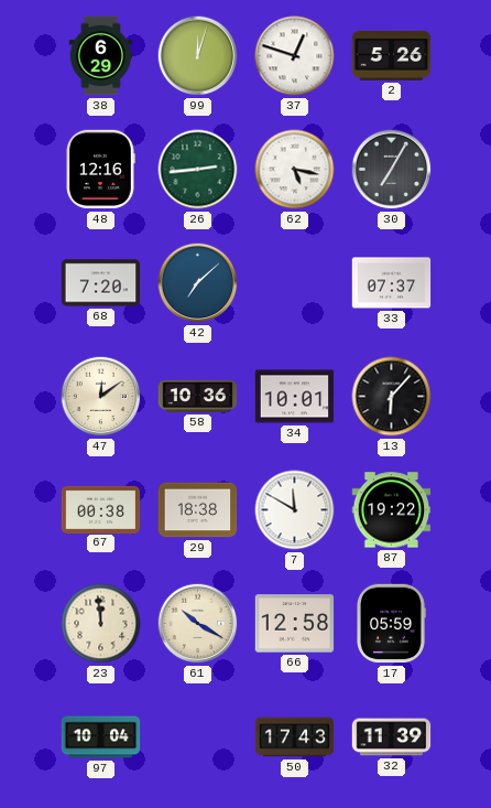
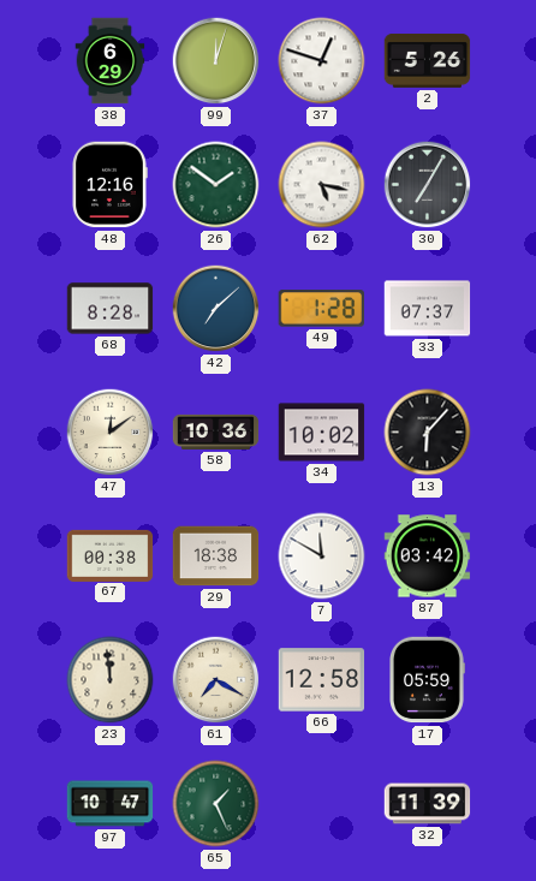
26: 2:44 -> 1:51 (216, 185)
68: 7:20 -> 8:28 (111, 309)
49: none -> 1:28 (321, 309)
34: 10:01 -> 10:02 (322, 433)
87: 19:22 -> 03:42 (428, 556)
61: 10:20 -> 7:20 (216, 680)
97: 10:04 -> 10:47 (111, 804)
65: none -> 1:26 (216, 804)
50: 17:43 -> none (295, 737)
